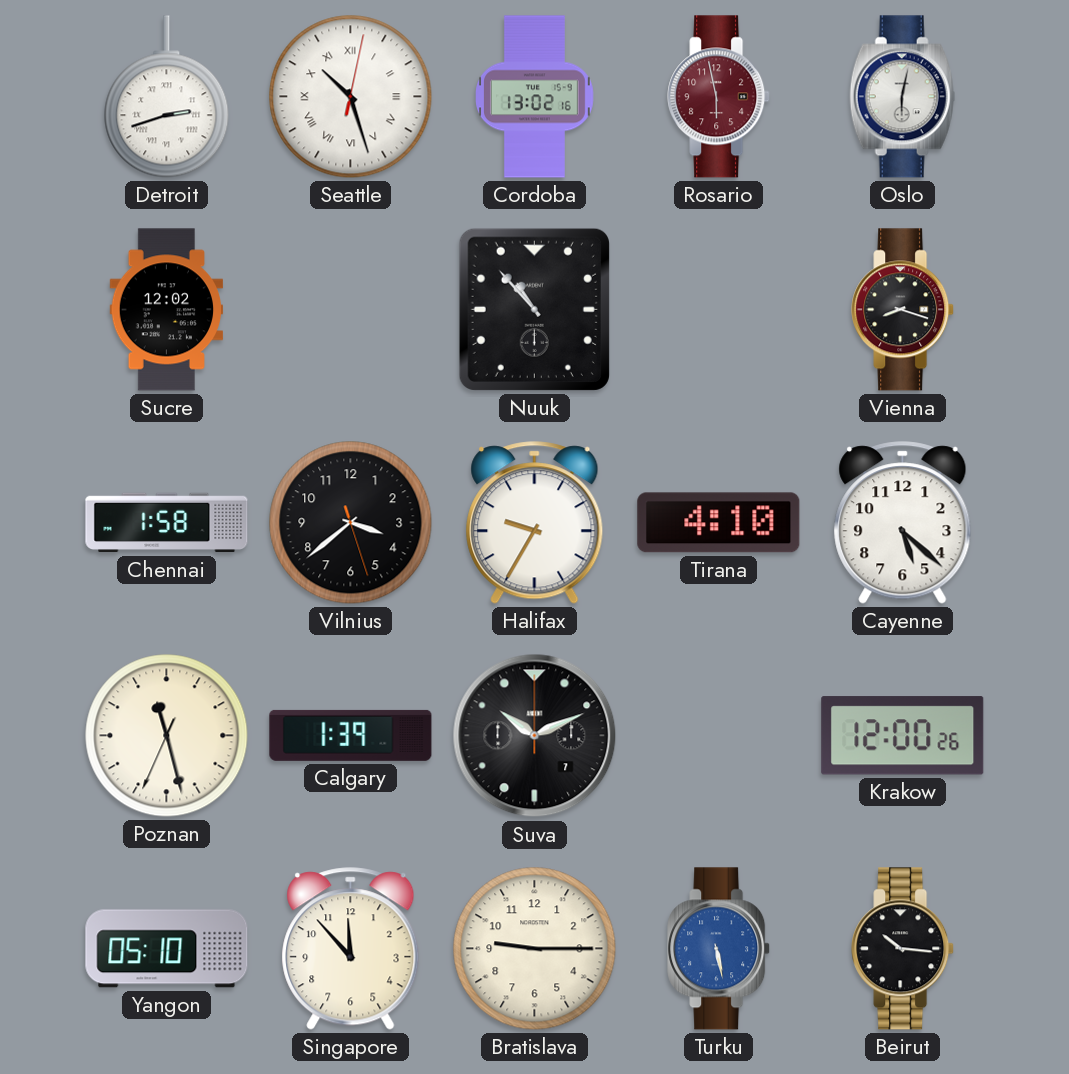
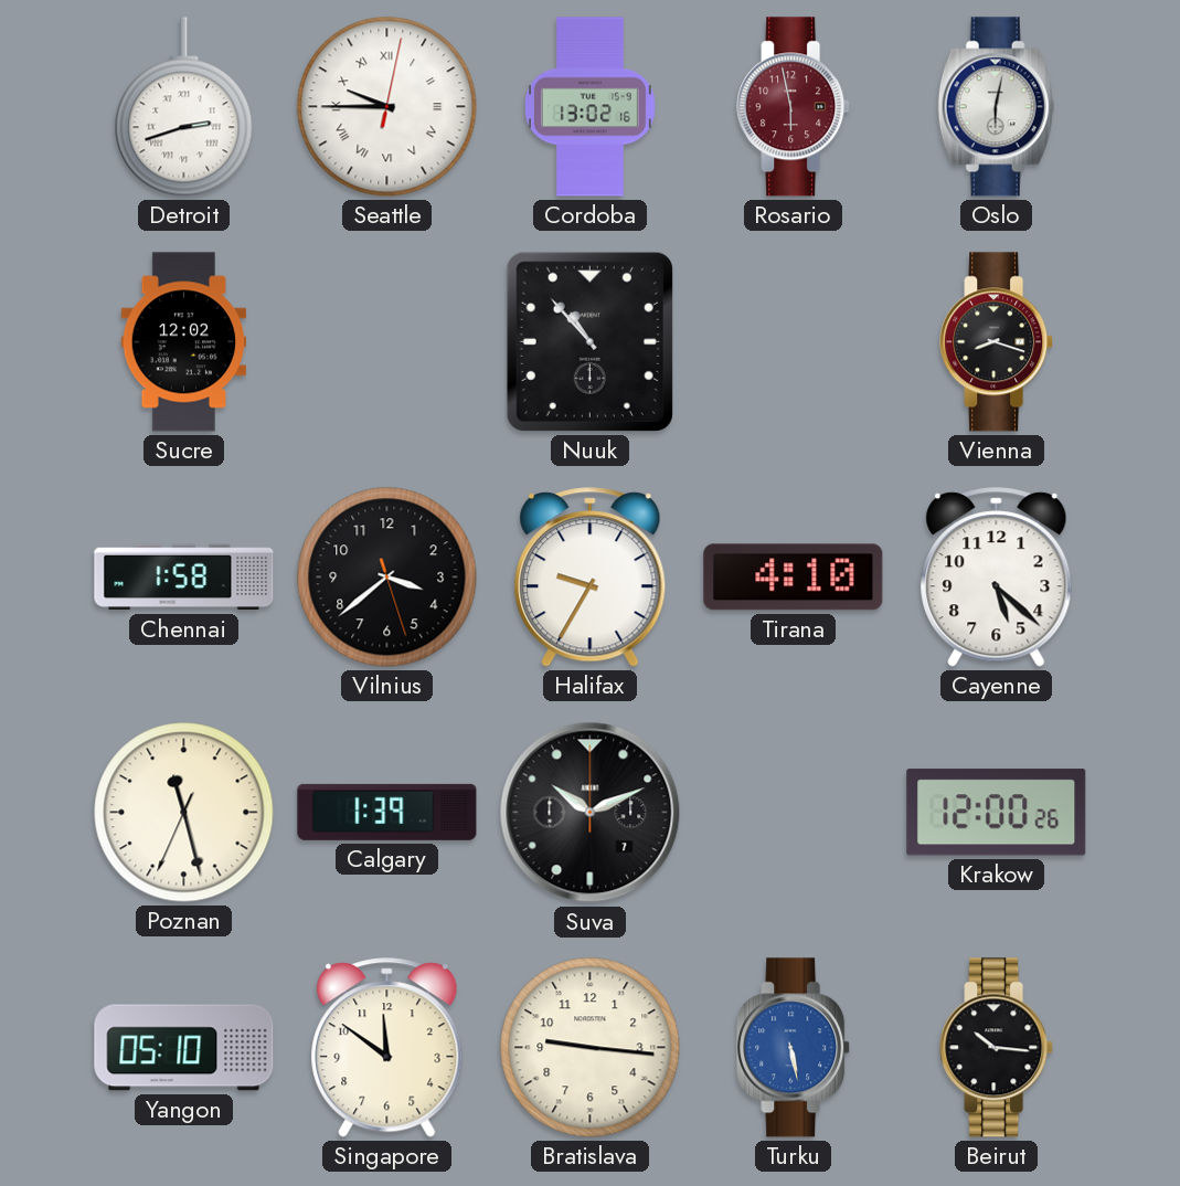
Seattle: 10:27 -> 9:45 (387, 107)
Singapore: 11:53 -> 11:51 (387, 1048)
Bratislava: 9:15 -> 9:16 (591, 1048)
